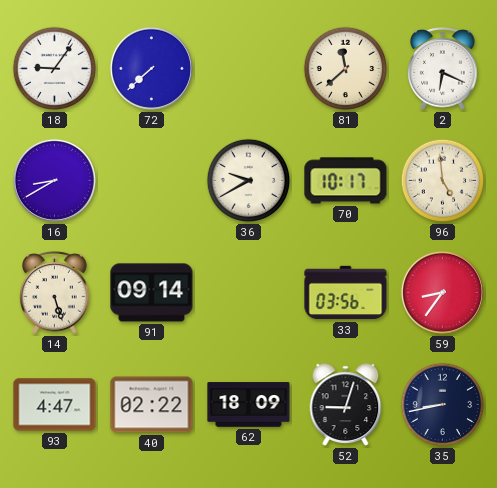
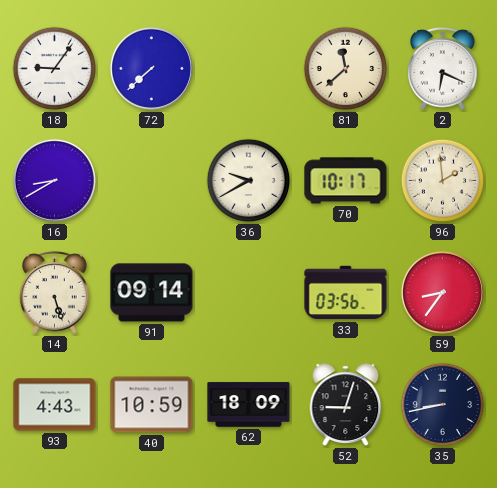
96: 4:59 -> 1:59 (443, 181)
93: 4:47 -> 4:43 (55, 405)
40: 02:22 -> 10:59 (152, 405)
